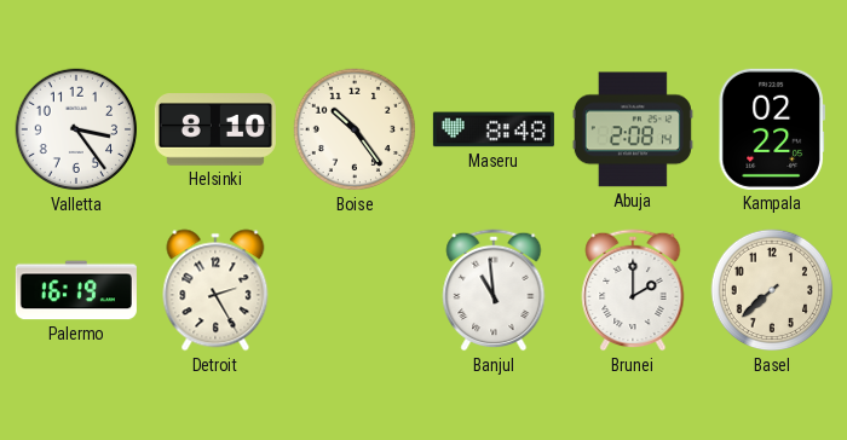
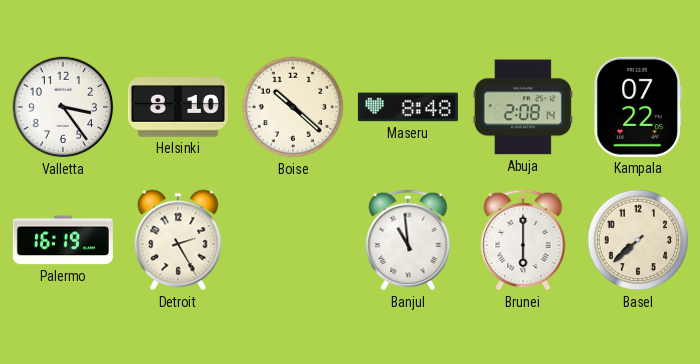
Boise: 10:24 -> 10:22 (293, 107)
Kampala: 02:22 -> 07:22 (638, 107)
Brunei: 2:00 -> 6:00 (523, 240)
